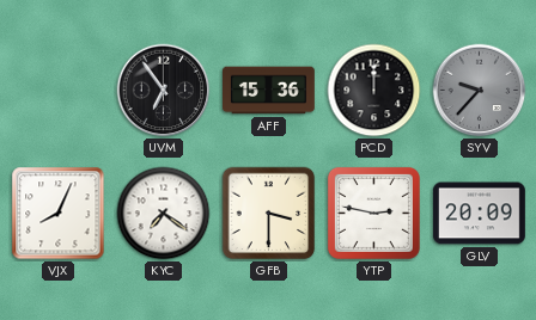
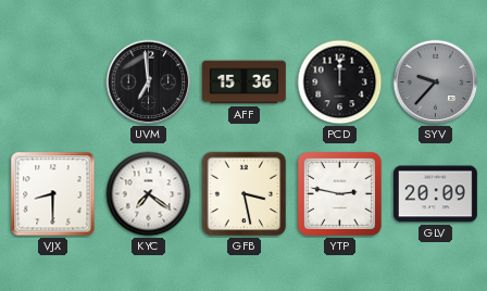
UVM: 6:54 -> 6:59 (149, 83)
VJX: 8:04 -> 8:30 (53, 194)
GFB: 3:30 -> 3:28 (245, 194)
